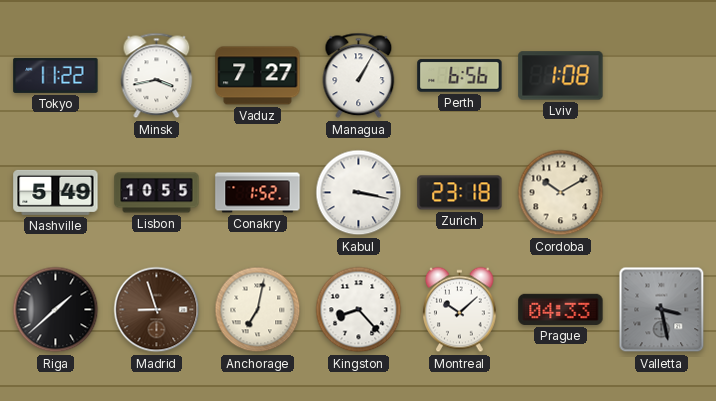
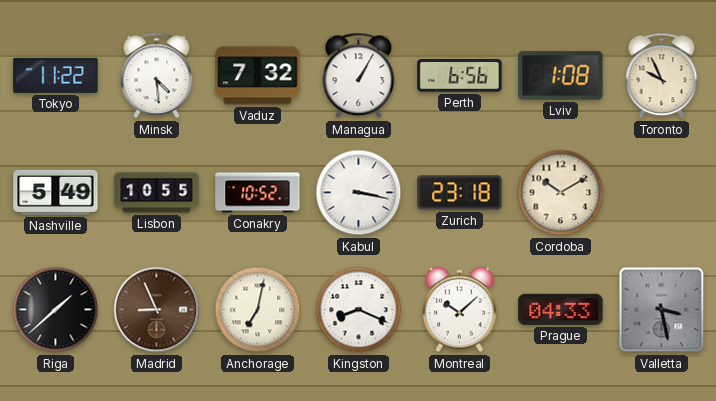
Minsk: 3:43 -> 4:29 (157, 76)
Vaduz: 7:27 -> 7:32 (258, 76)
Toronto: none -> 9:56 (662, 76)
Conakry: 1:52 -> 10:52 (258, 193)
Madrid: 8:57 -> 8:56 (157, 310)
Kingston: 8:23 -> 8:19 (359, 310)
